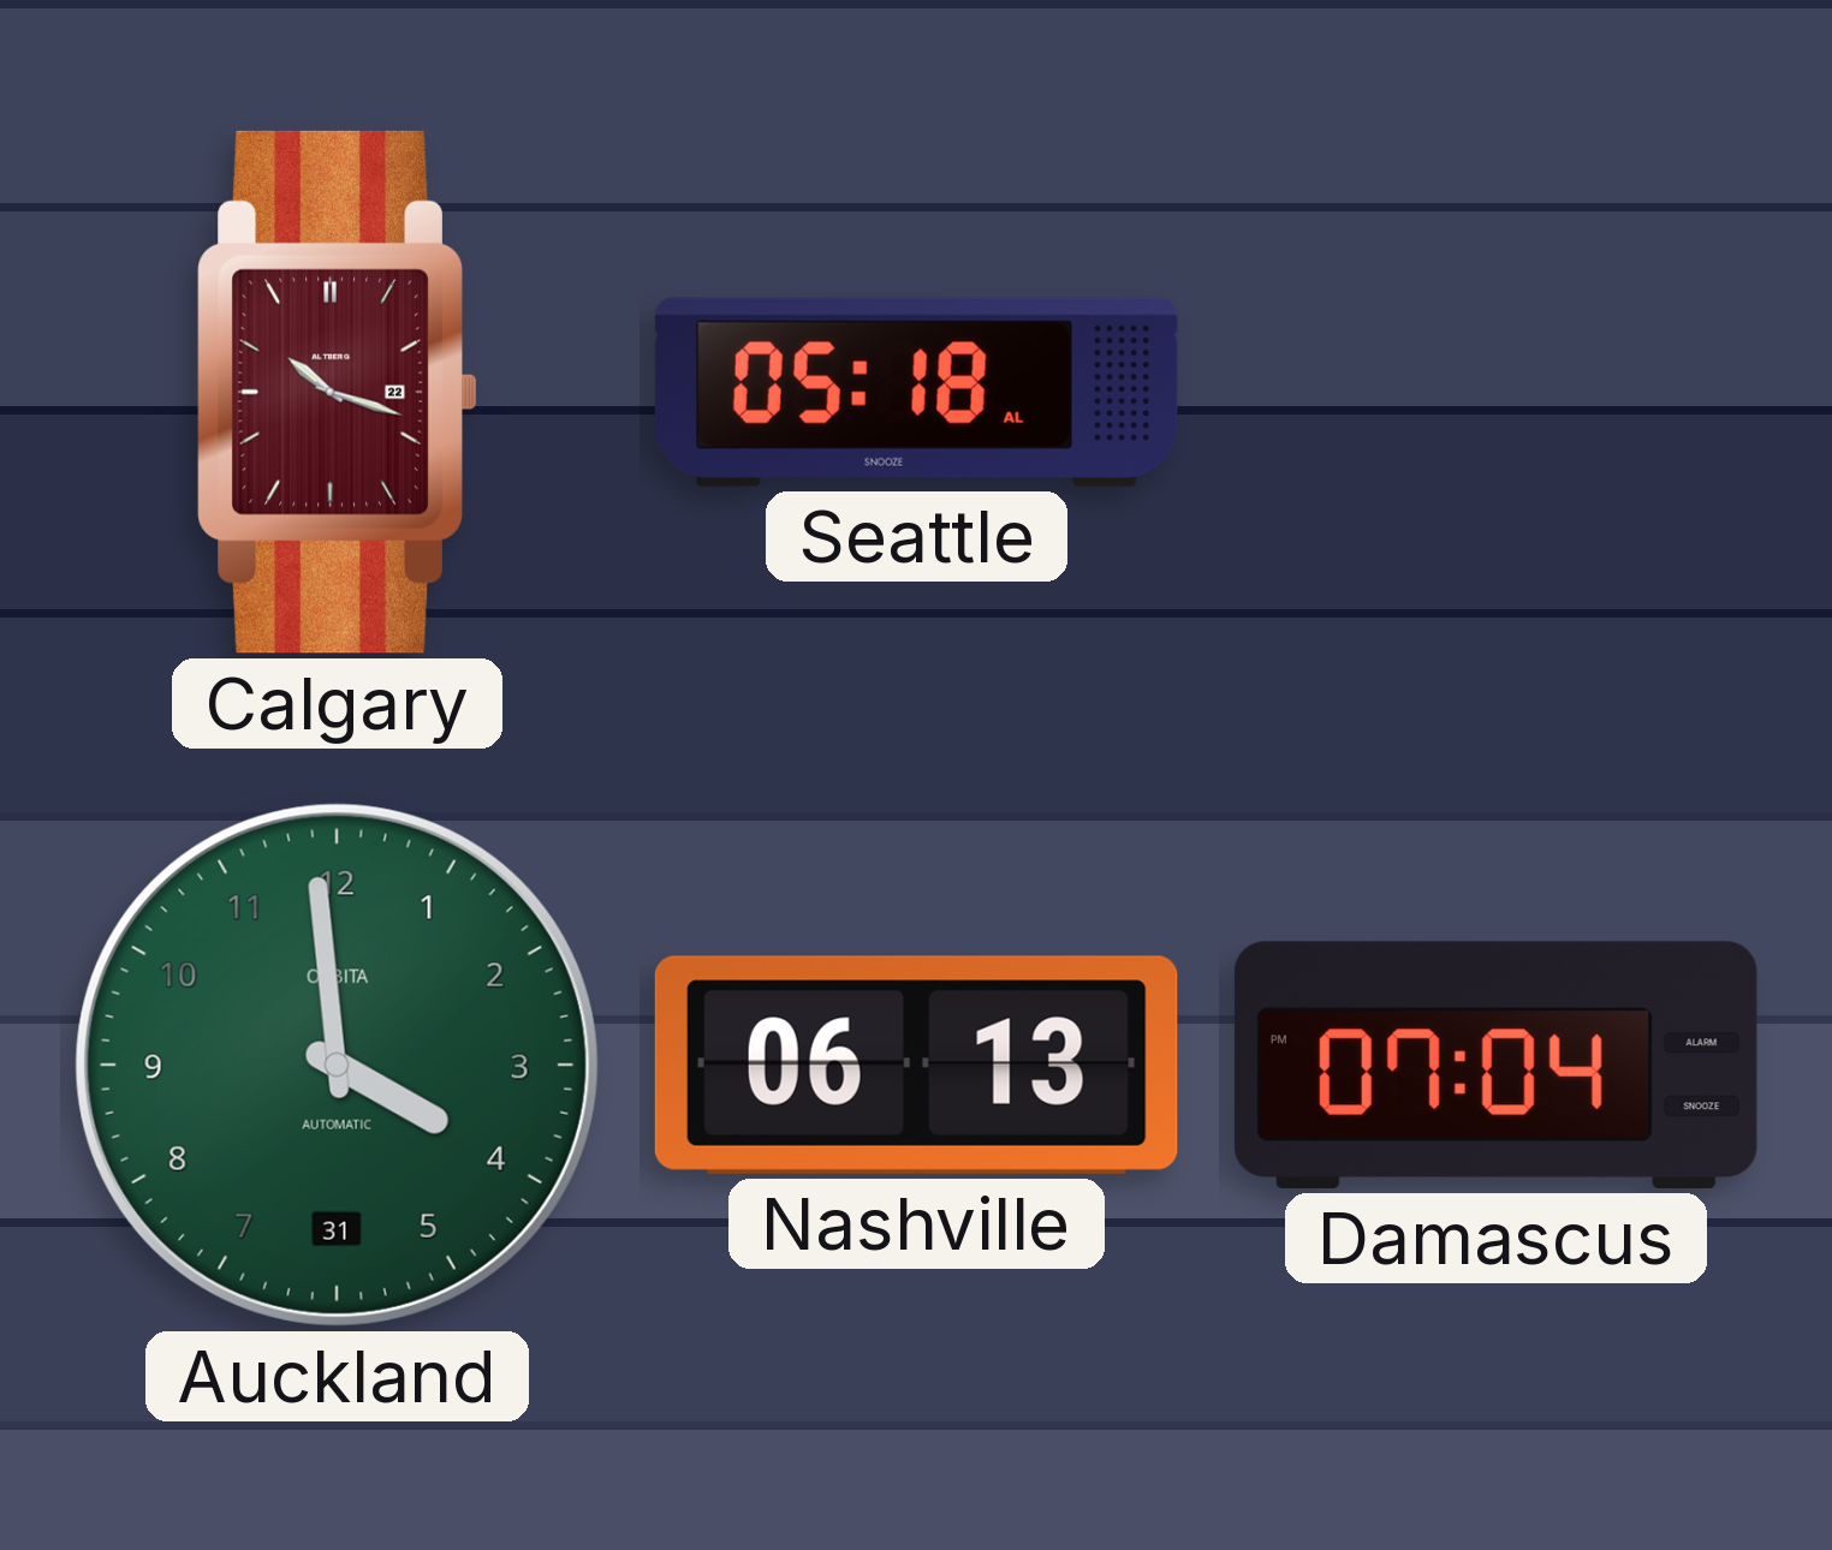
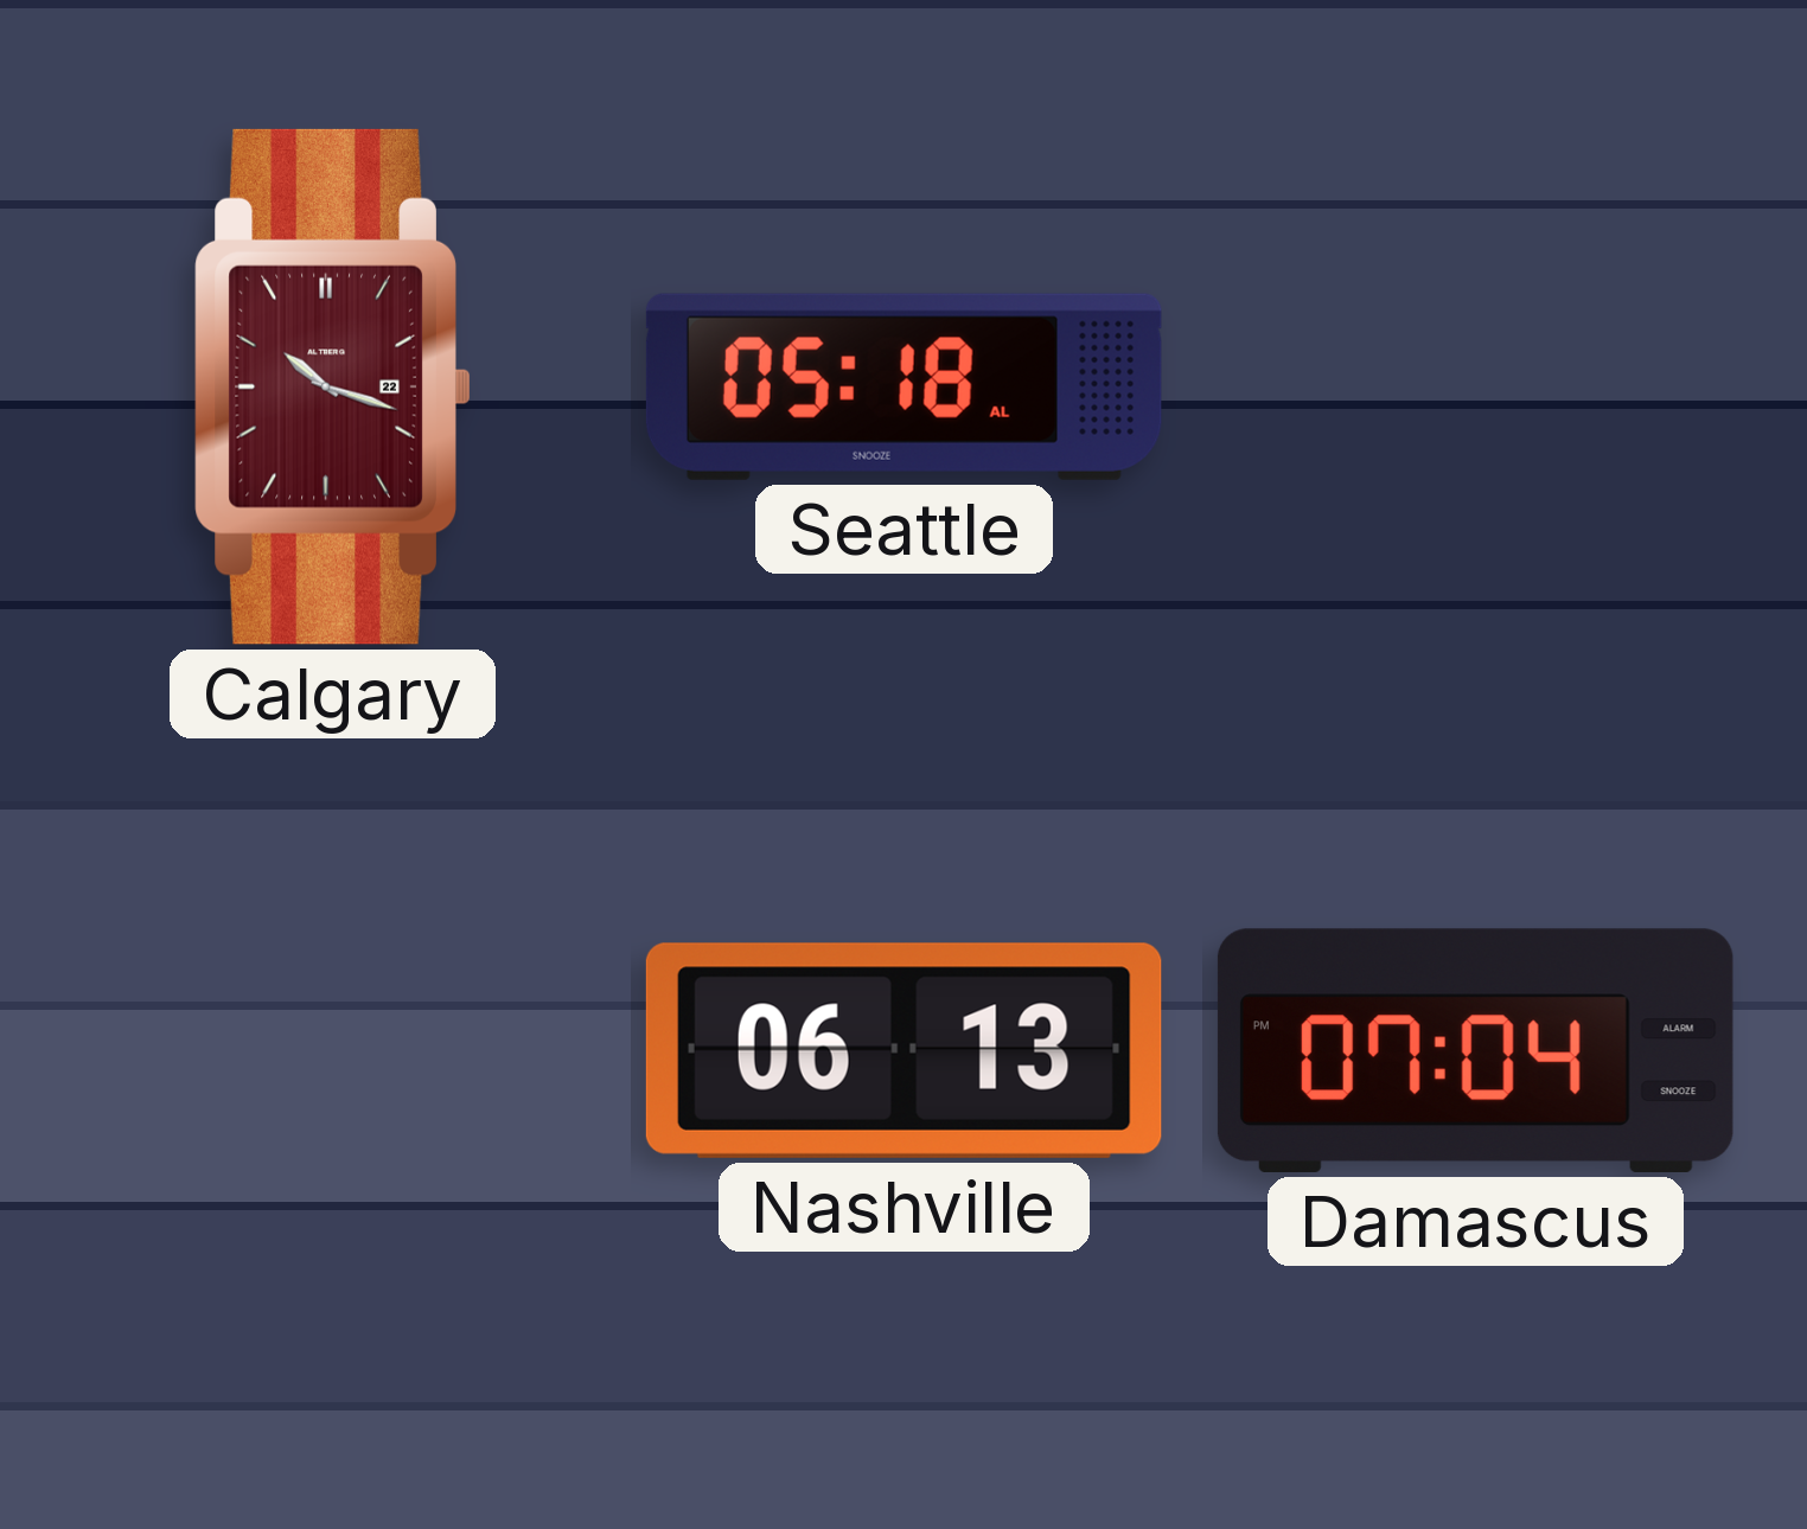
Auckland: 3:59 -> none (337, 1065)
